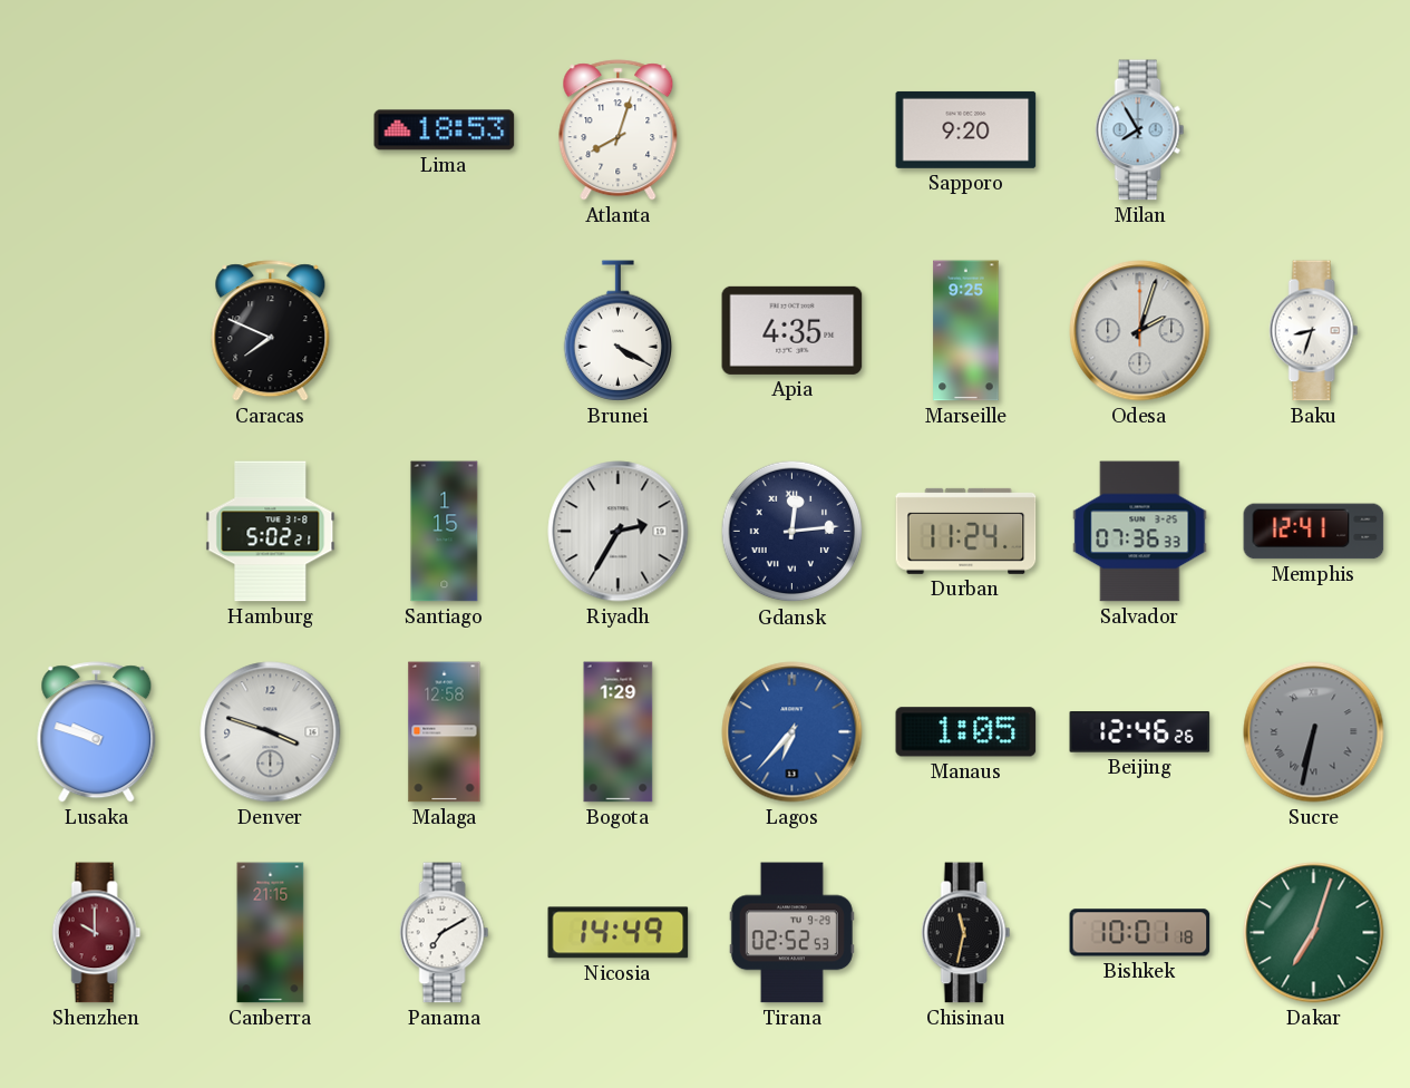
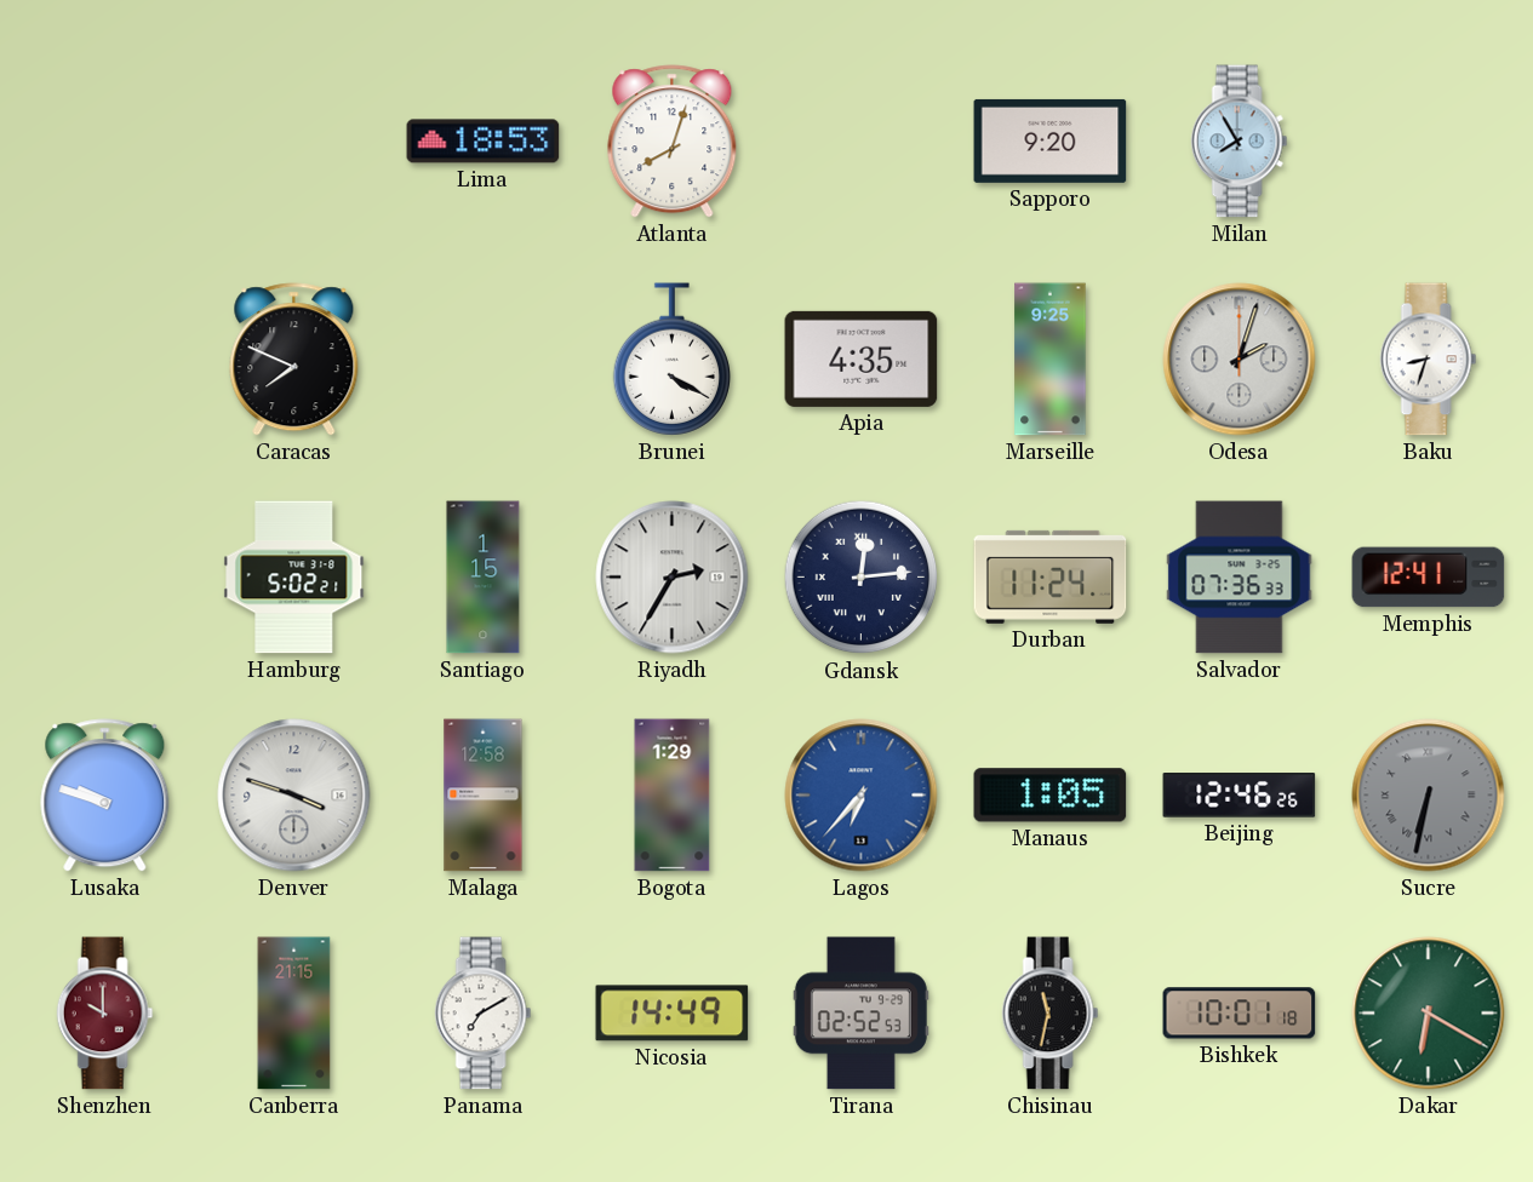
Dakar: 7:03 -> 6:20 (1429, 1014)
